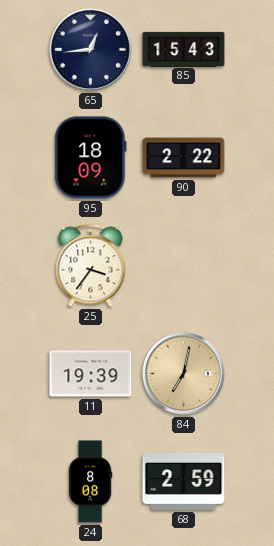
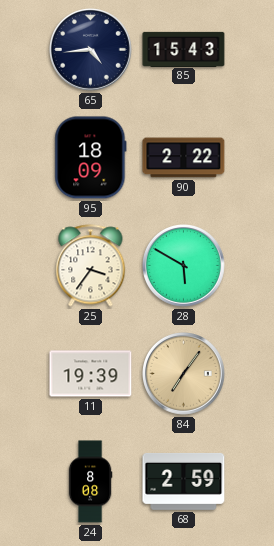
65: 12:44 -> 4:44 (91, 50)
28: none -> 5:50 (184, 266)
84: 7:02 -> 7:06 (184, 374)
